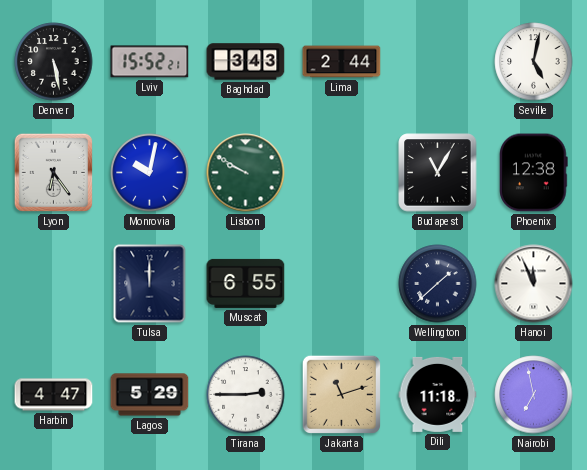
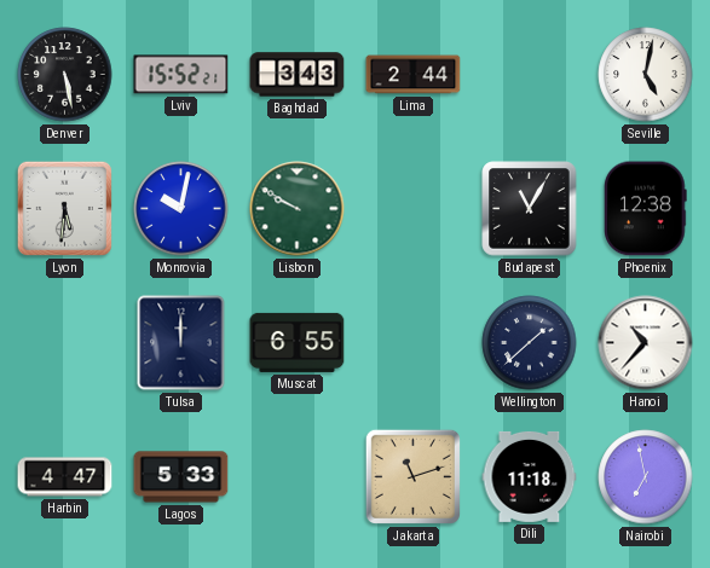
Lyon: 6:24 -> 5:31 (64, 208)
Hanoi: 11:56 -> 10:37 (646, 343)
Lagos: 5:29 -> 5:33 (181, 477)
Tirana: 2:45 -> none (246, 395)
